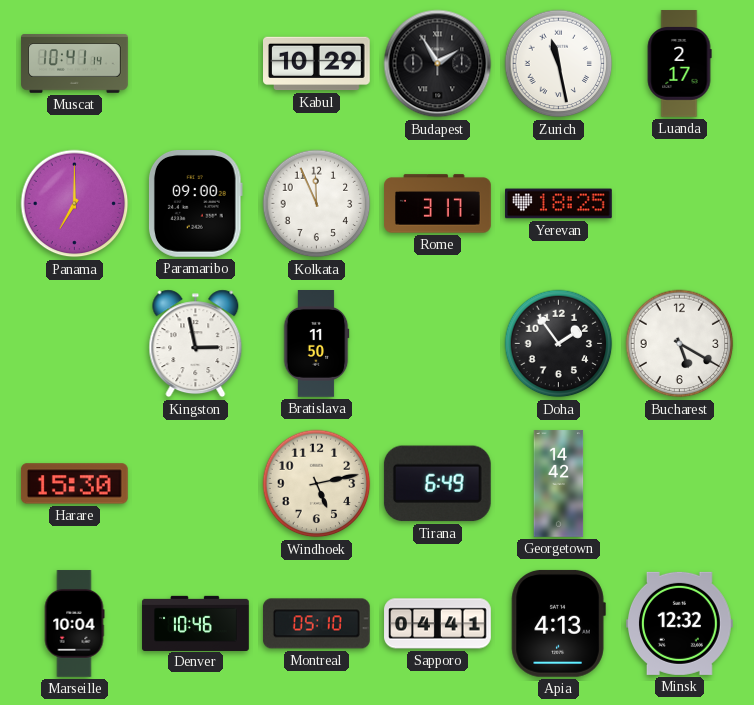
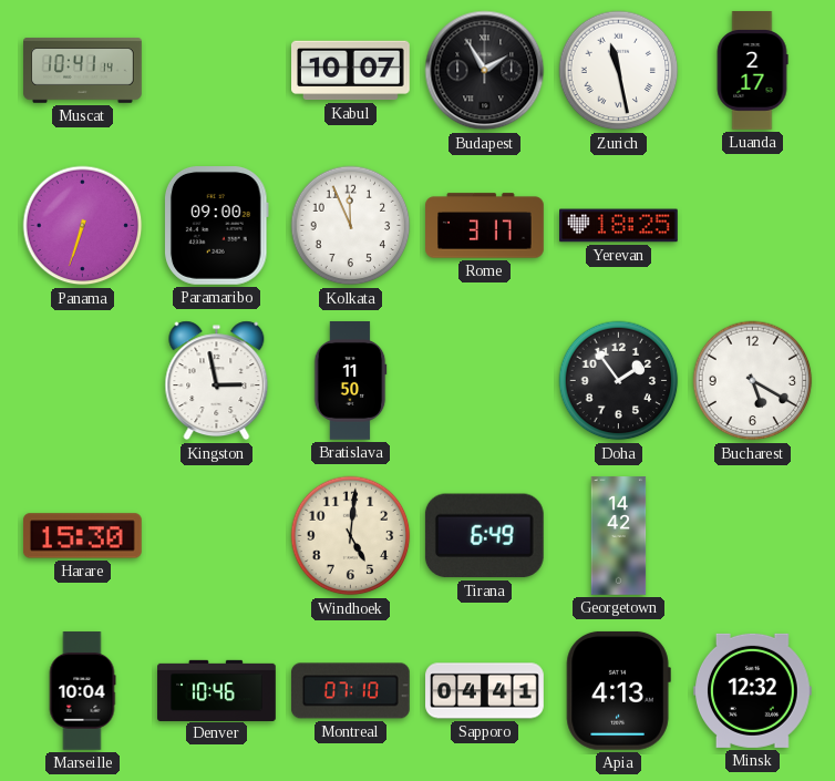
Kabul: 10:29 -> 10:07 (351, 71)
Panama: 7:00 -> 6:33 (83, 226)
Windhoek: 5:13 -> 5:01 (351, 536)
Montreal: 05:10 -> 07:10 (351, 691)
